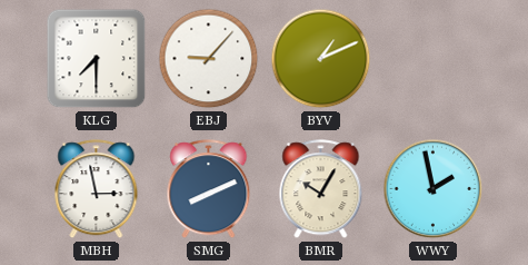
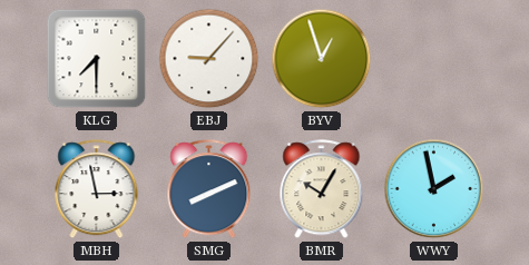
BYV: 1:11 -> 12:57 (322, 59)
